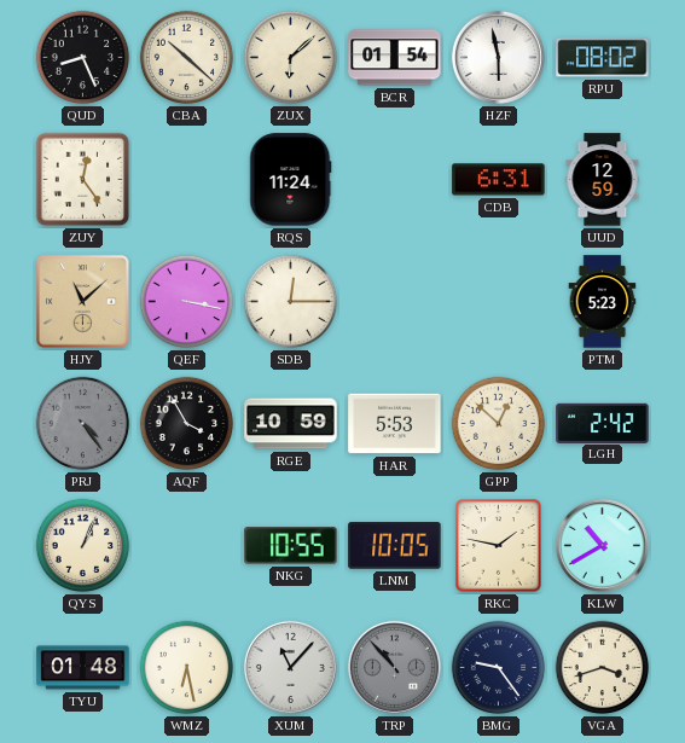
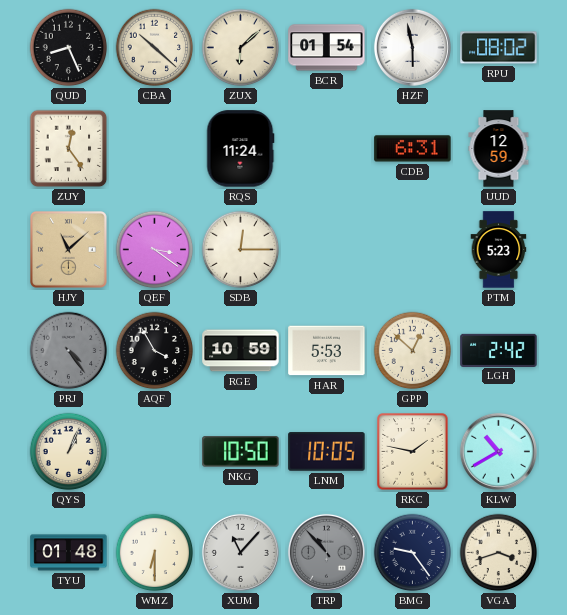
QEF: 3:17 -> 3:21 (155, 250)
NKG: 10:55 -> 10:50 (241, 452)
WMZ: 6:28 -> 6:30 (155, 553)
